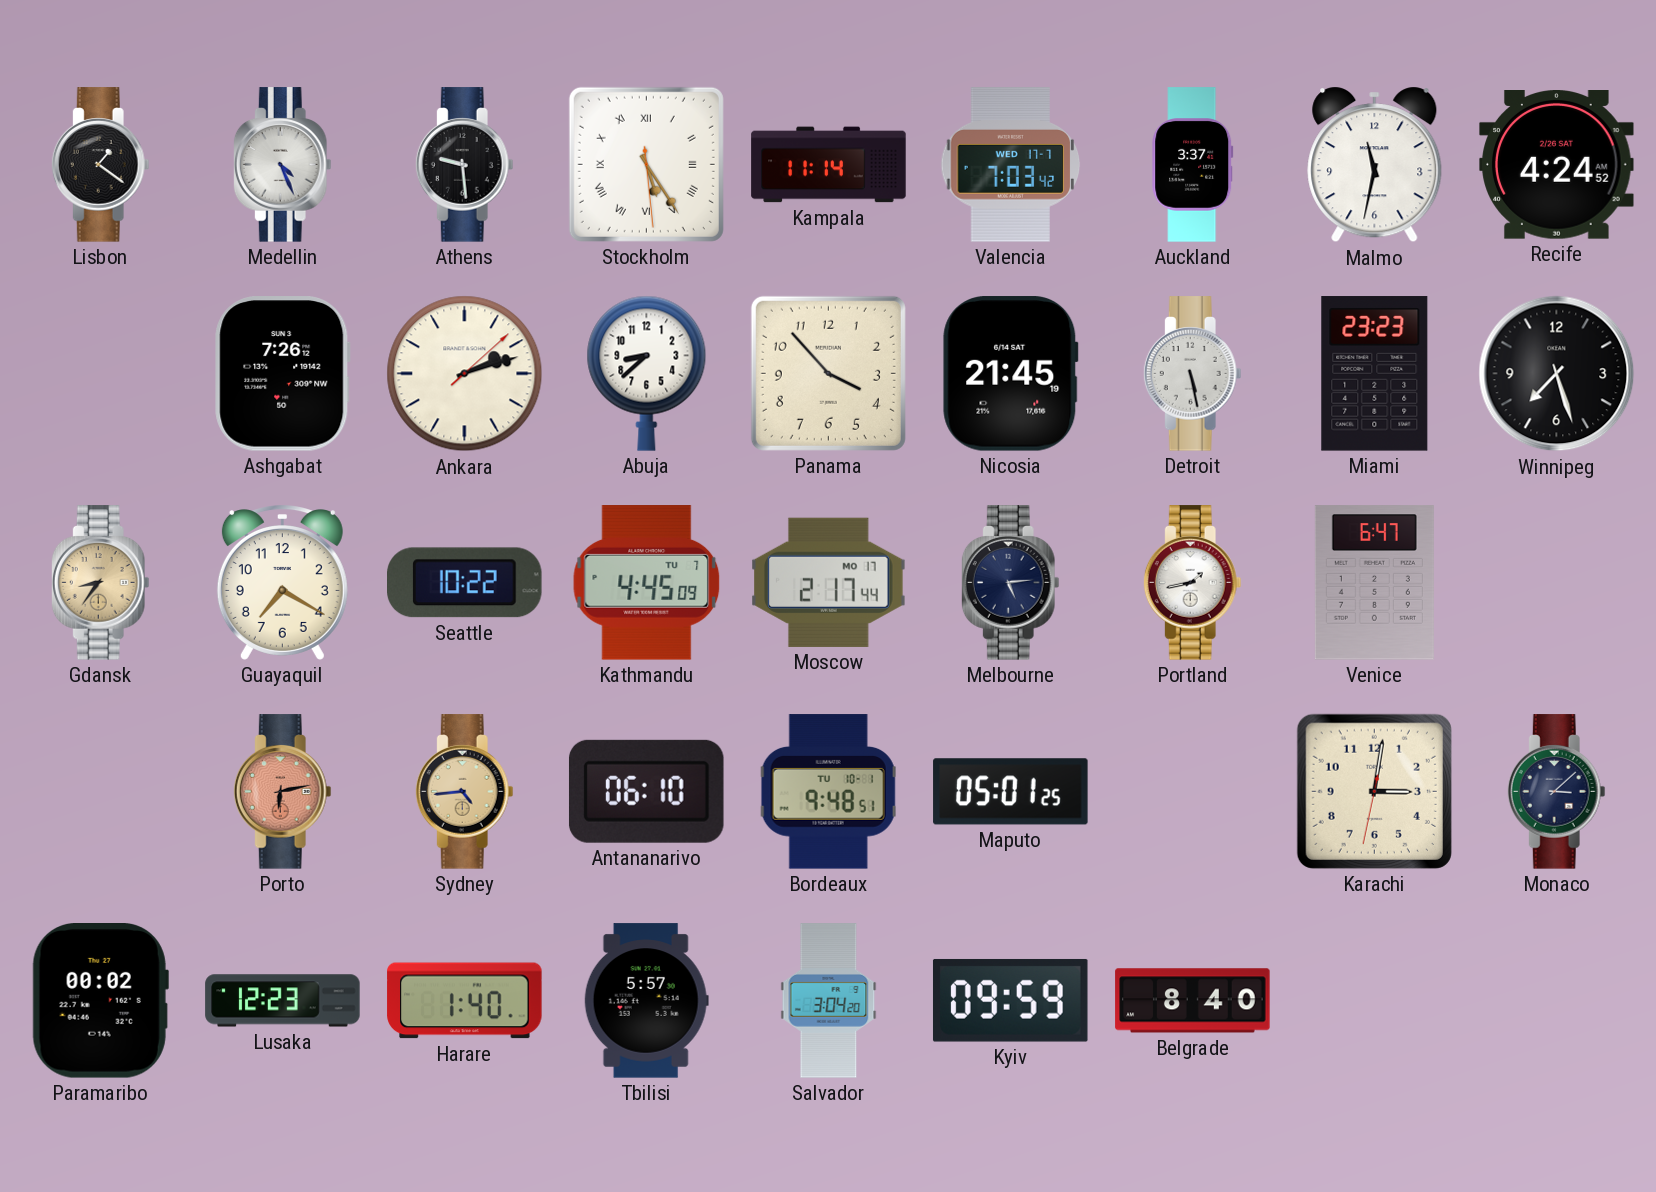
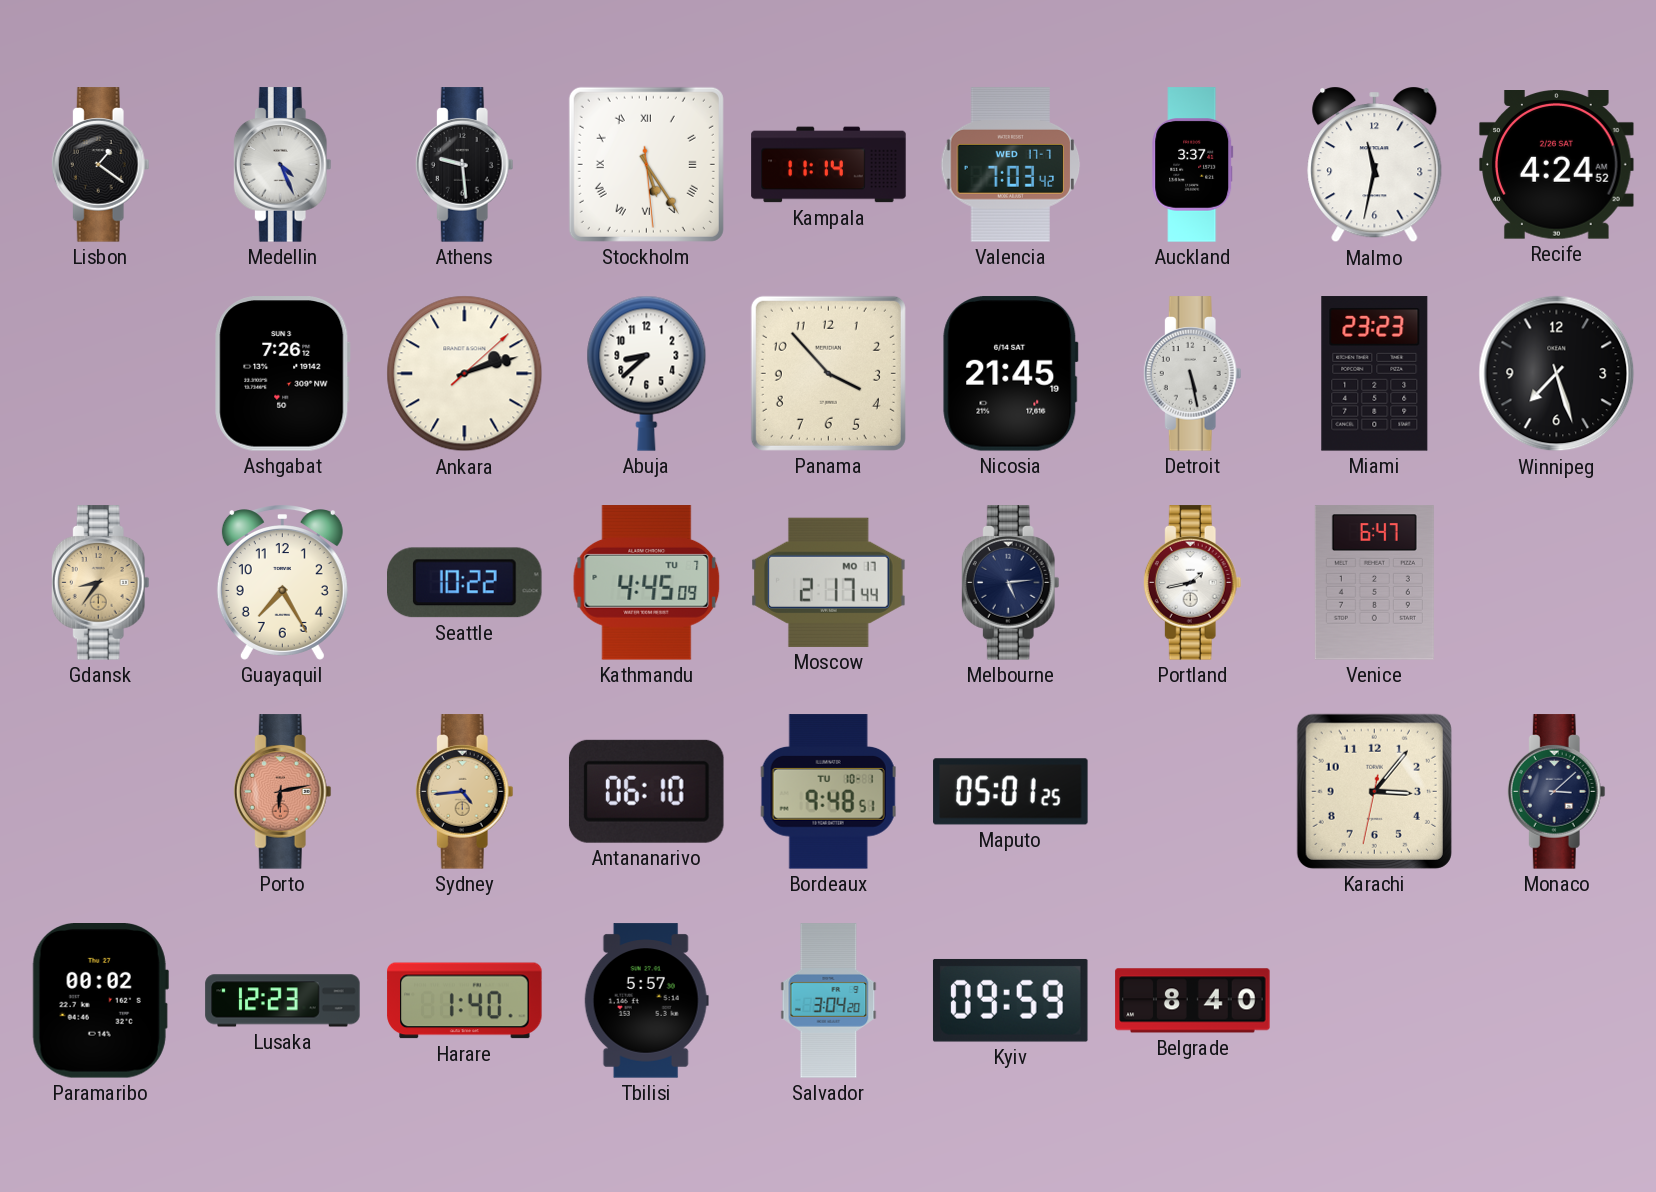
Guayaquil: 7:20 -> 7:25 (282, 583)
Karachi: 3:01 -> 3:06 (1374, 791)
